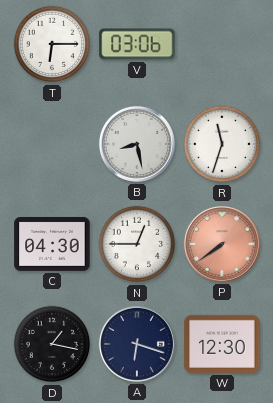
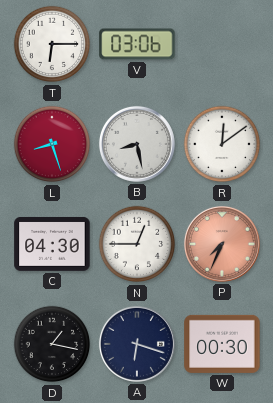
L: none -> 8:27 (52, 144)
R: 11:33 -> 12:09 (222, 144)
P: 7:39 -> 7:34 (222, 244)
W: 12:30 -> 00:30 (222, 344)
